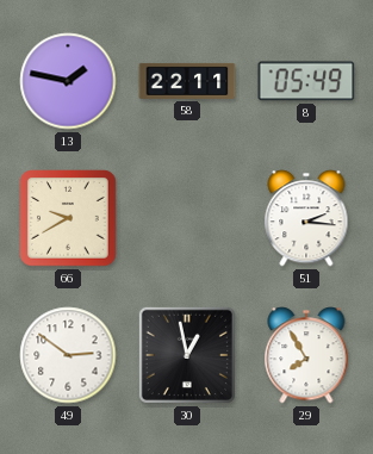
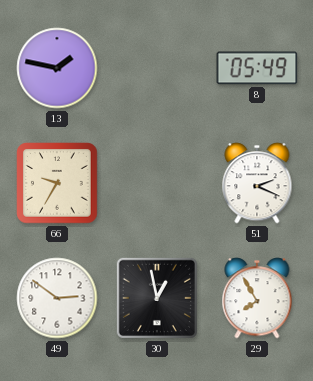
58: 22:11 -> none (187, 81)
66: 9:40 -> 9:35 (57, 183)
51: 2:16 -> 2:19 (257, 183)
